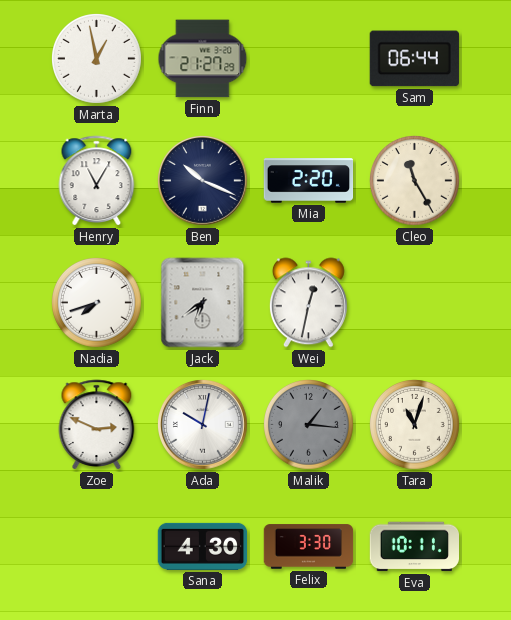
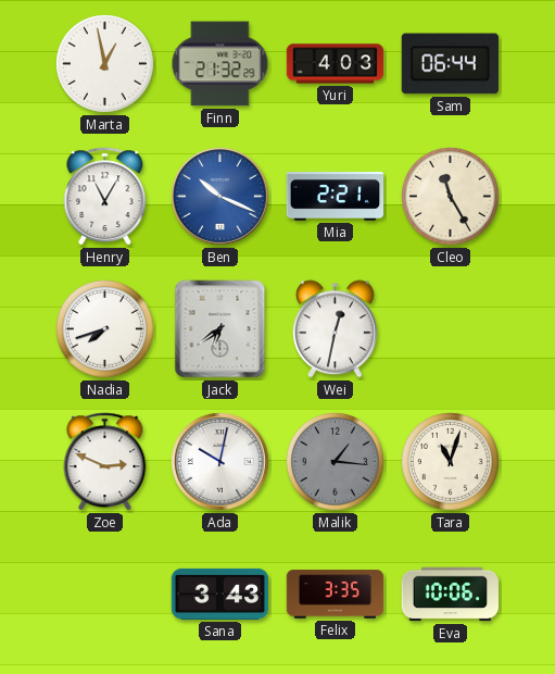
Finn: 21:27 -> 21:32 (220, 64)
Yuri: none -> 4:03 (336, 64)
Ben dial: navy -> blue (220, 197)
Mia: 2:20 -> 2:21 (336, 197)
Sana: 4:30 -> 3:43 (220, 594)
Felix: 3:30 -> 3:35 (336, 595)
Eva: 10:11 -> 10:06 (450, 595)
